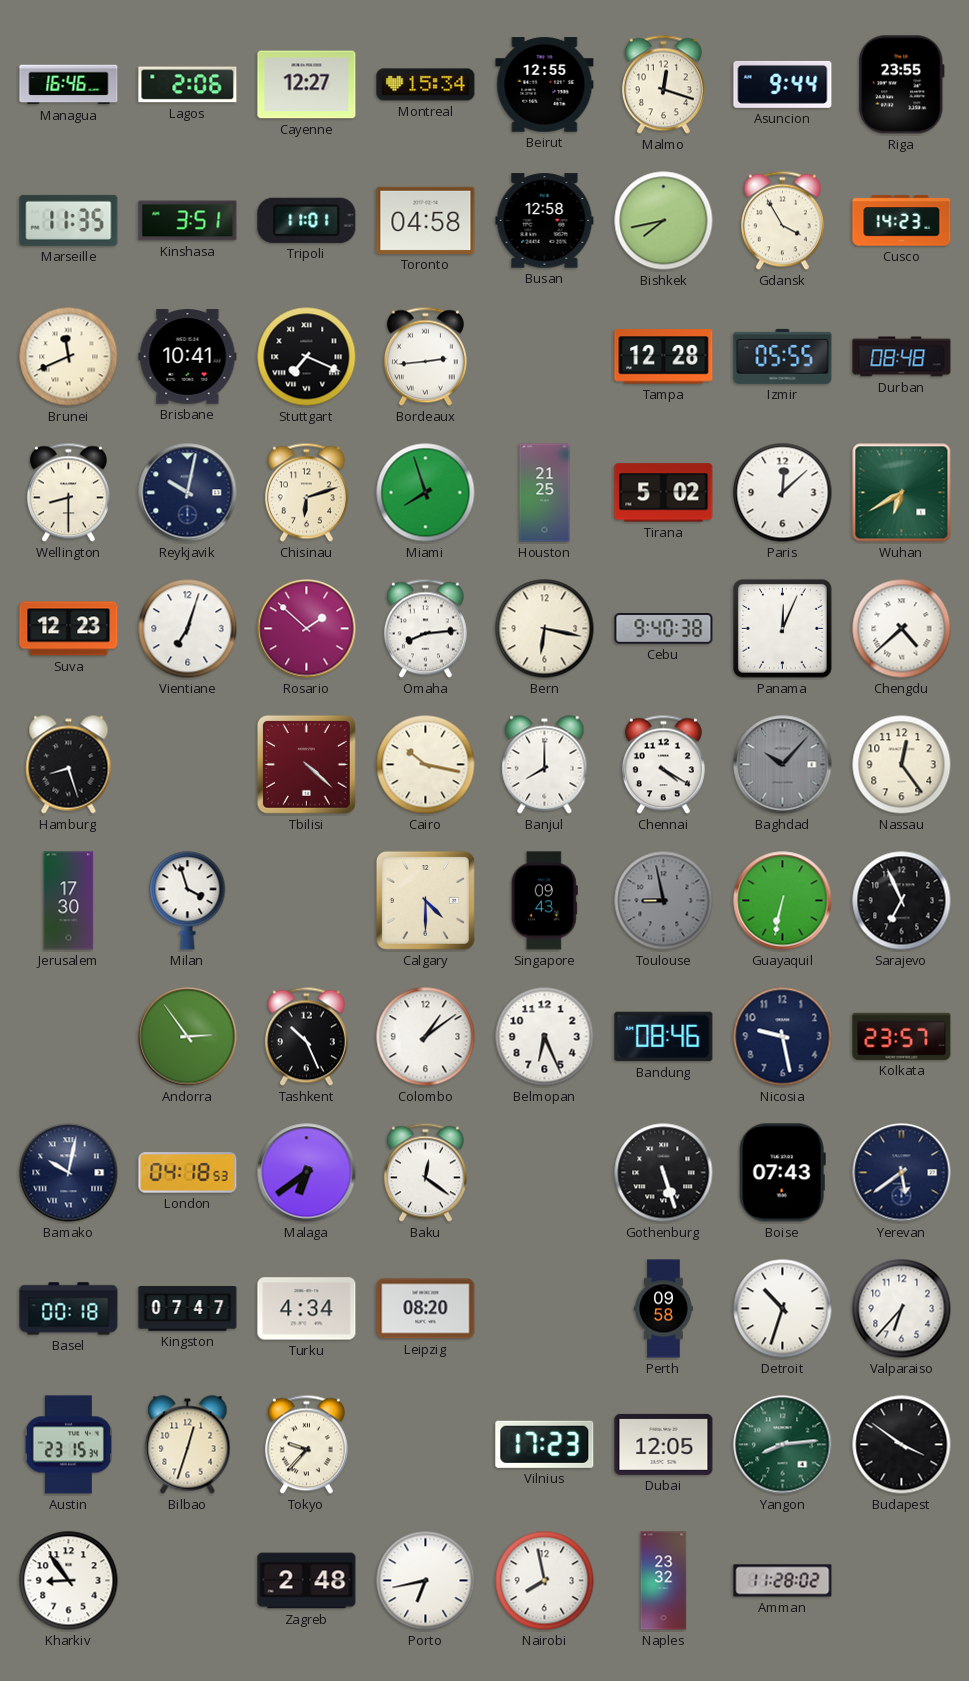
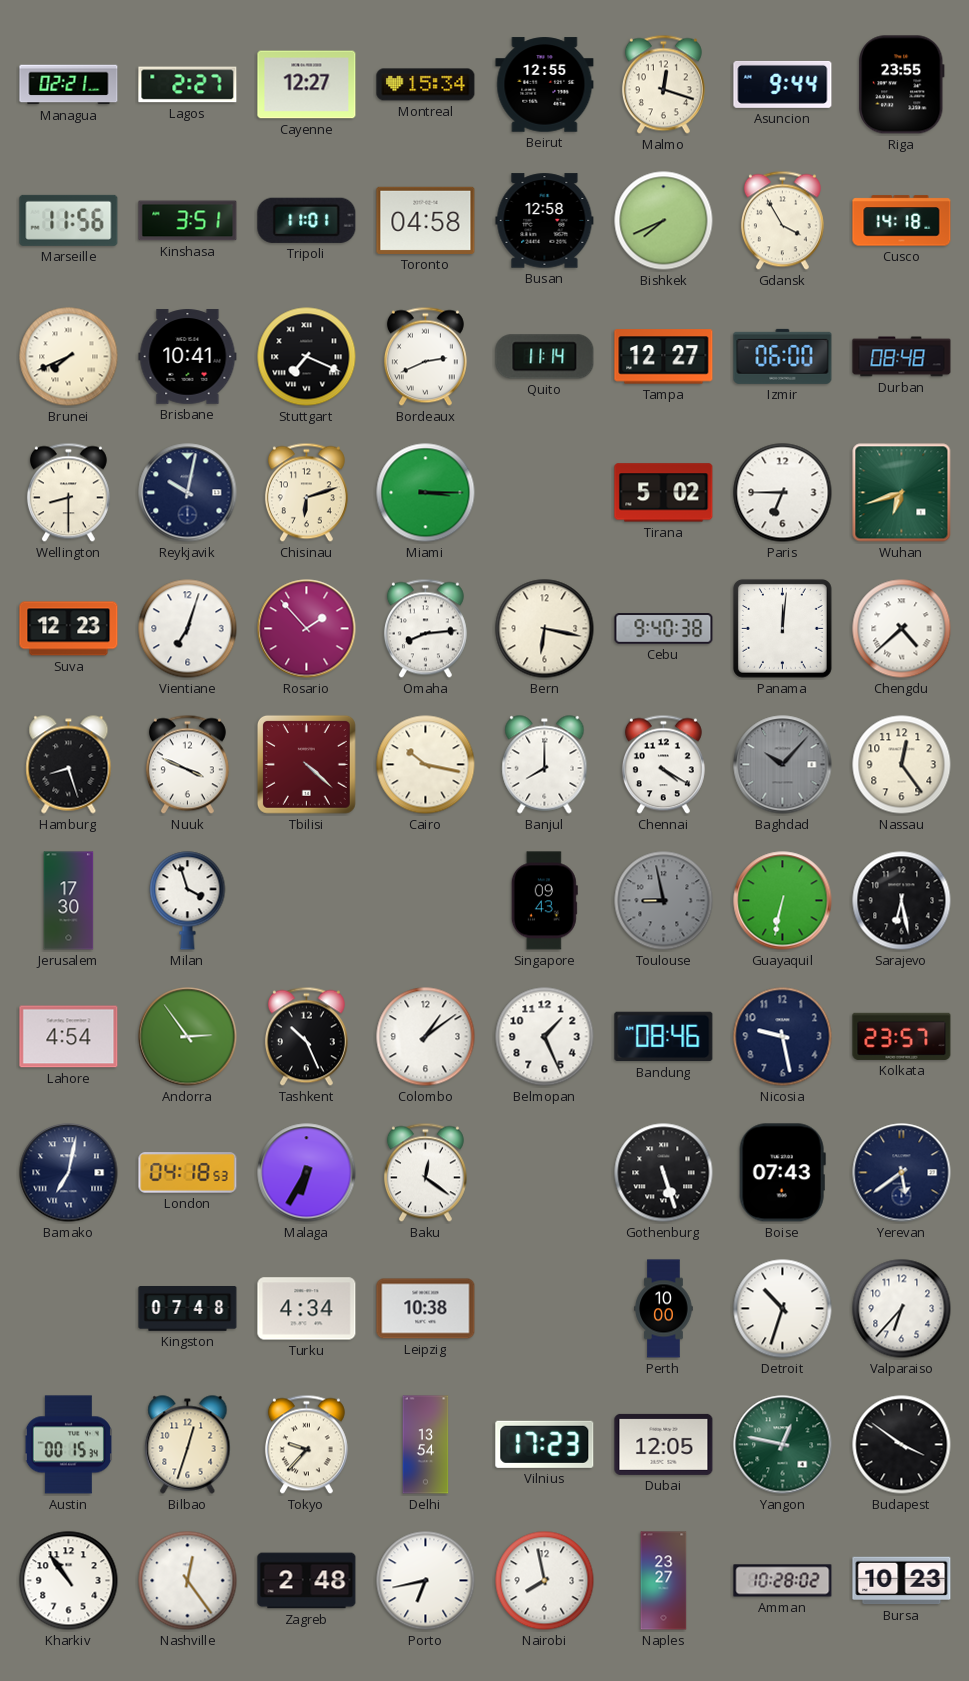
Managua: 16:46 -> 02:21 (69, 85)
Lagos: 2:06 -> 2:27 (188, 85)
Marseille: 11:35 -> 11:56 (69, 220)
Bishkek: 7:43 -> 7:41 (664, 221)
Cusco: 14:23 -> 14:18 (902, 221)
Brunei: 11:41 -> 7:41 (69, 357)
Bordeaux: 2:44 -> 2:41 (425, 357)
Quito: none -> 11:14 (545, 357)
Tampa: 12:28 -> 12:27 (664, 357)
Izmir: 05:55 -> 06:00 (783, 356)
Miami: 7:57 -> 3:15 (426, 493)
Houston: 21:25 -> none (545, 493)
Paris: 12:08 -> 6:45 (783, 493)
Wuhan: 6:40 -> 6:42 (902, 493)
Rosario: 1:52 -> 1:53 (307, 629)
Panama: 12:04 -> 12:01 (783, 629)
Nuuk: none -> 3:49 (187, 765)
Calgary: 4:30 -> none (425, 900)
Sarajevo: 6:56 -> 6:28 (902, 901)
Lahore: none -> 4:54 (69, 1037)
Belmopan: 6:26 -> 1:26 (545, 1037)
Bamako: 10:02 -> 7:02 (69, 1173)
Malaga: 6:39 -> 6:35 (307, 1173)
Basel: 00:18 -> none (69, 1309)
Kingston: 07:47 -> 07:48 (188, 1309)
Leipzig: 08:20 -> 10:38 (426, 1309)
Perth: 09:58 -> 10:00 (664, 1309)
Austin: 23:15 -> 00:15 (68, 1445)
Delhi: none -> 13:54 (426, 1445)
Yangon: 8:14 -> 12:47 (783, 1445)
Kharkiv: 8:54 -> 10:54 (69, 1581)
Nashville: none -> 12:24 (188, 1581)
Naples: 23:32 -> 23:27 (664, 1581)
Amman: 11:28 -> 10:28 (783, 1581)
Bursa: none -> 10:23 (902, 1581)
